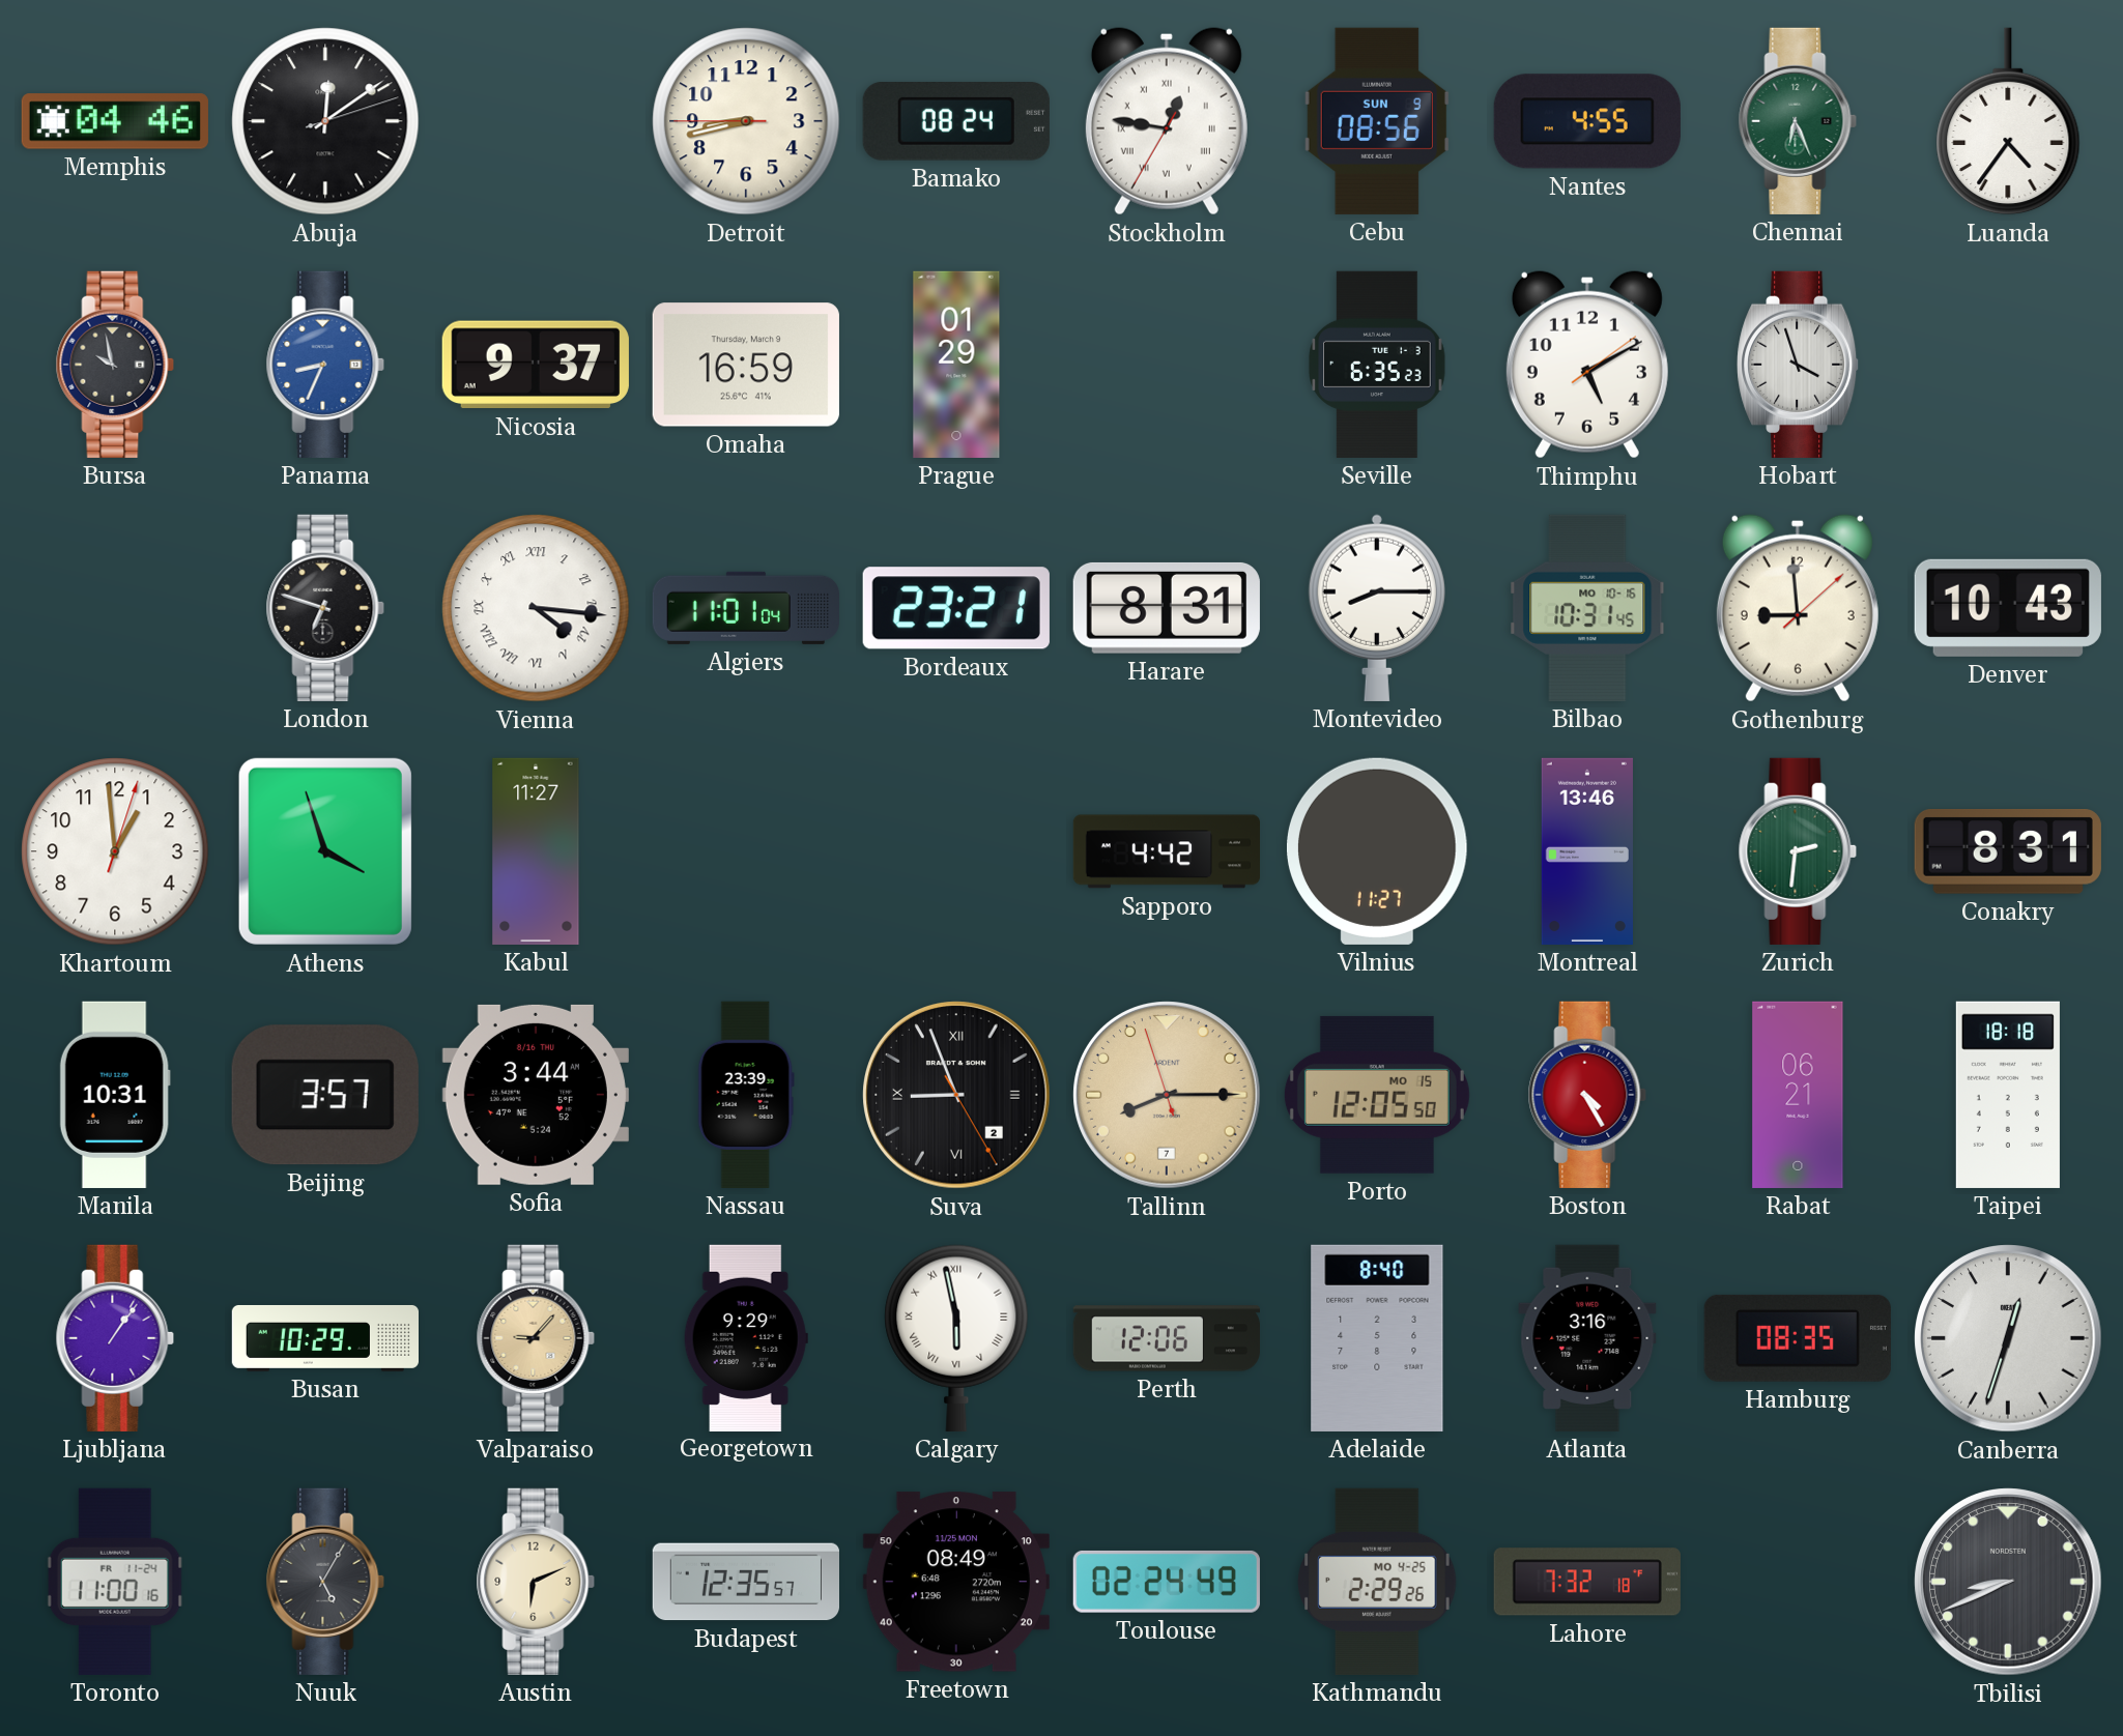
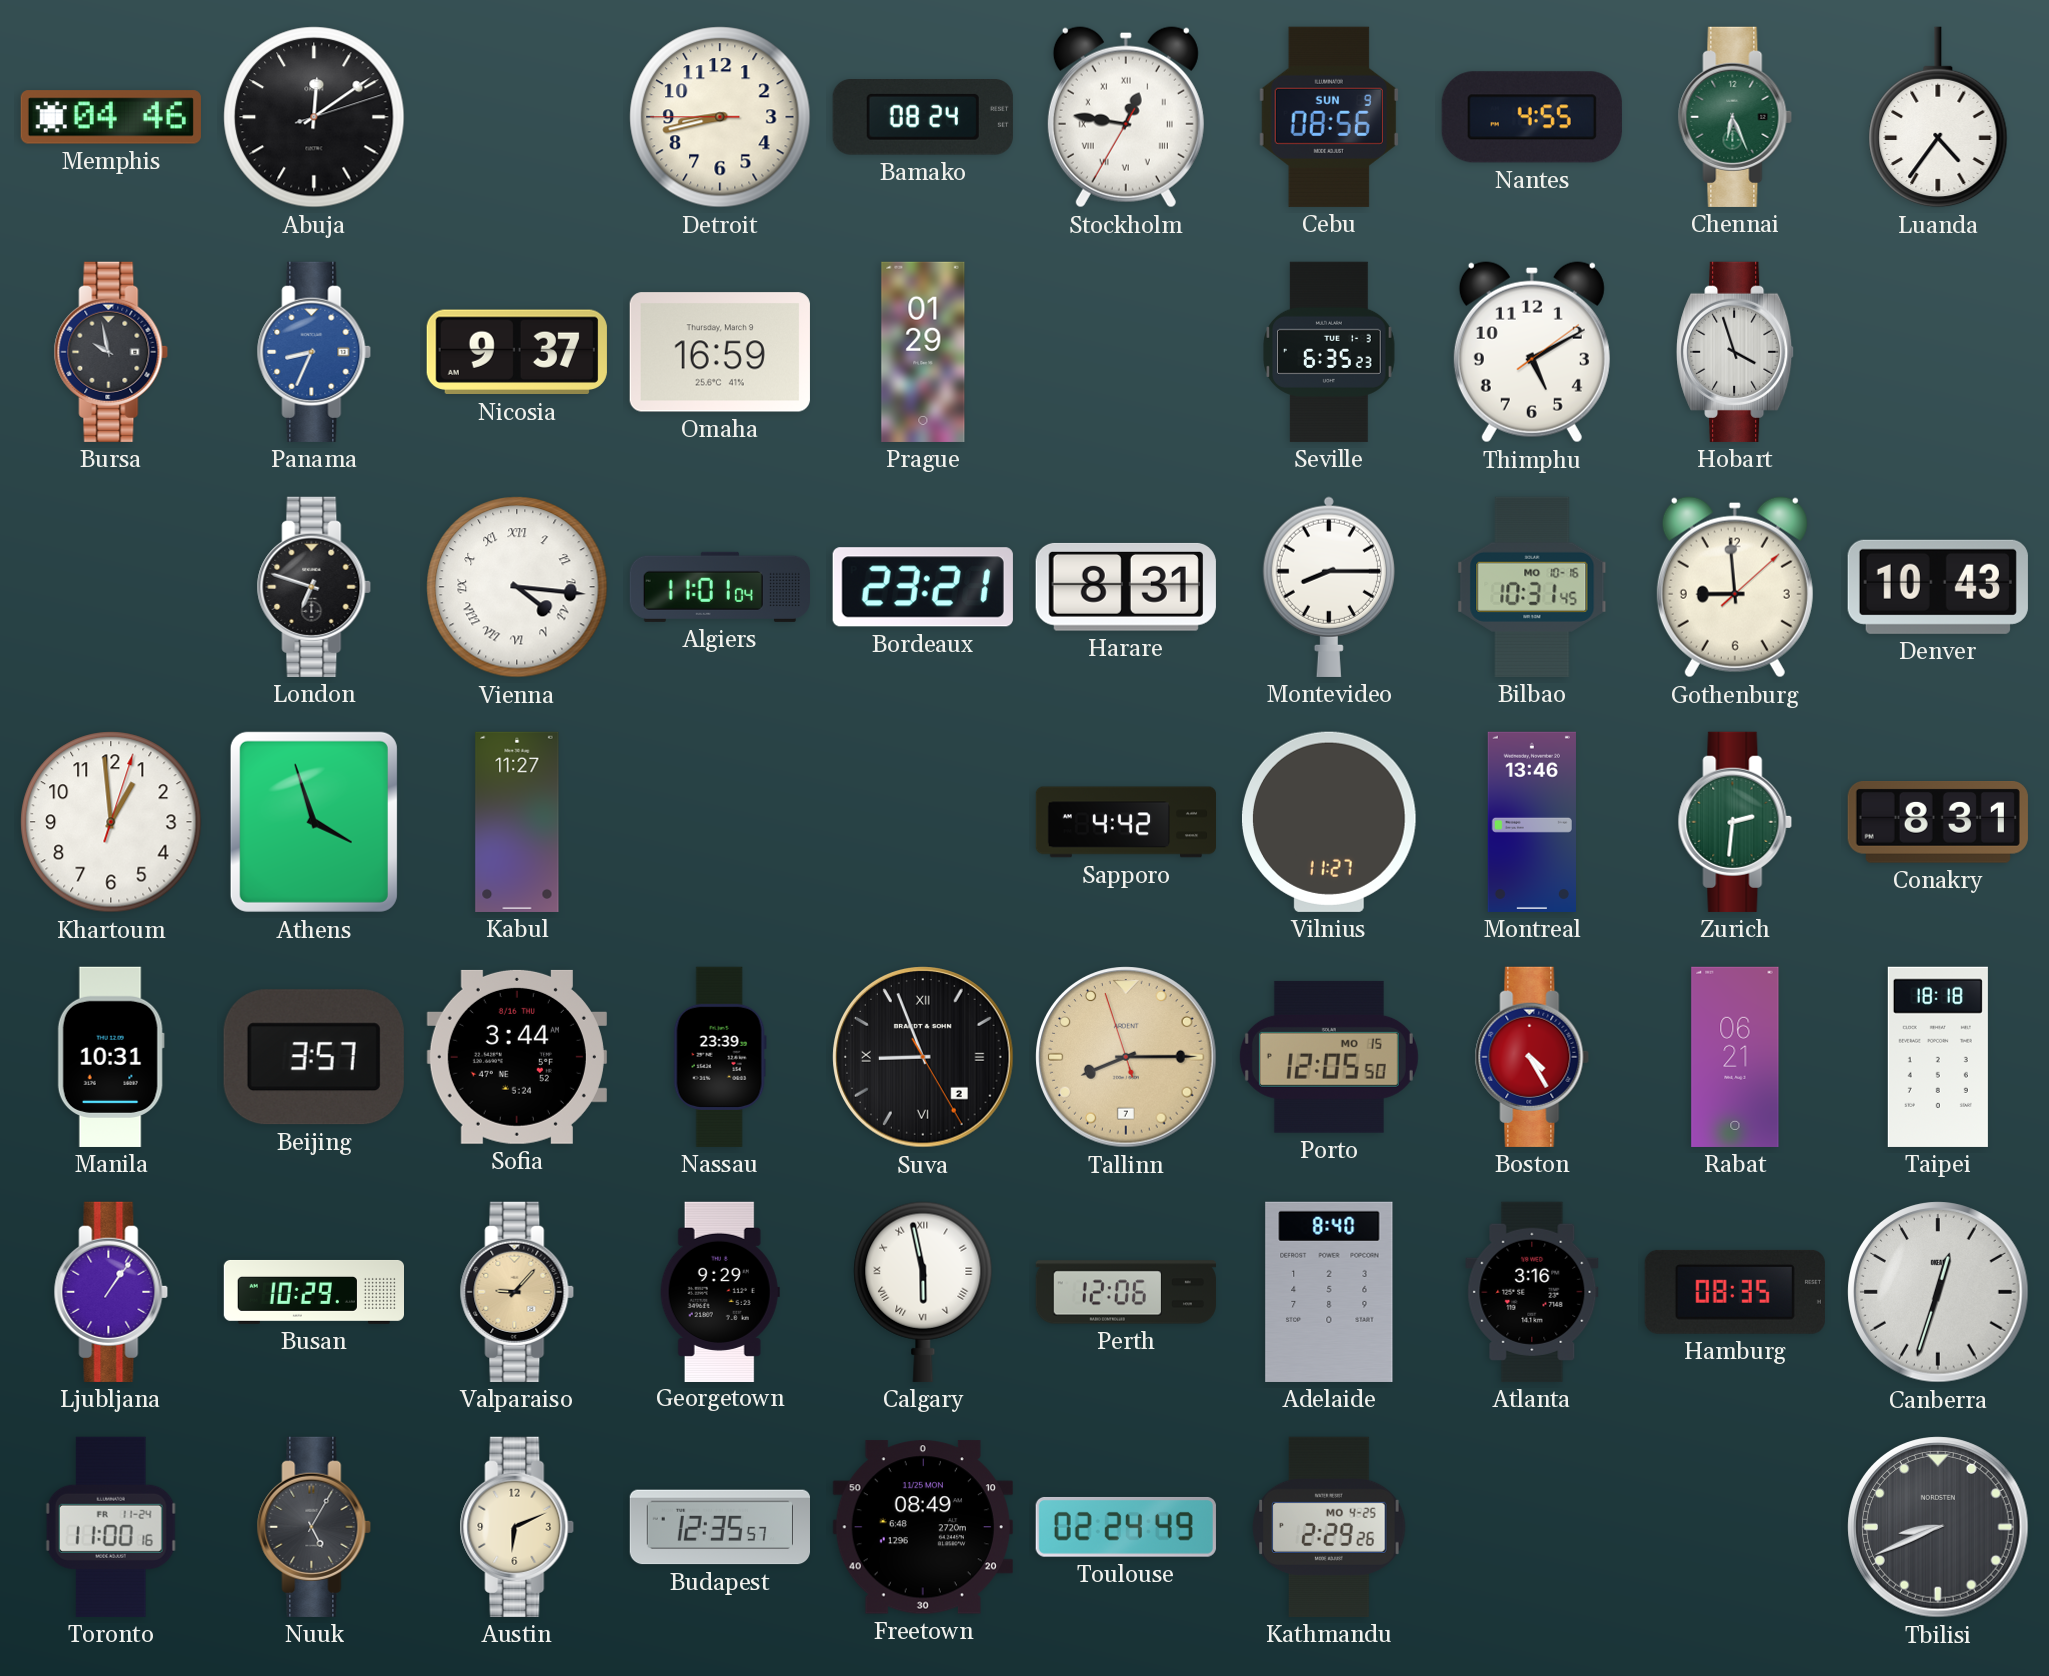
Lahore: 7:32 -> none (1587, 1582)
